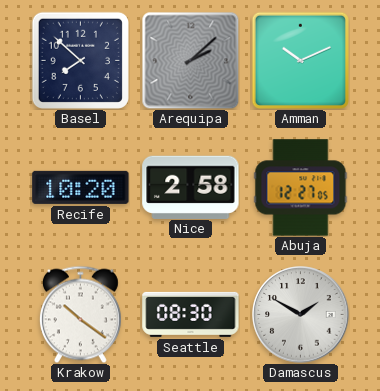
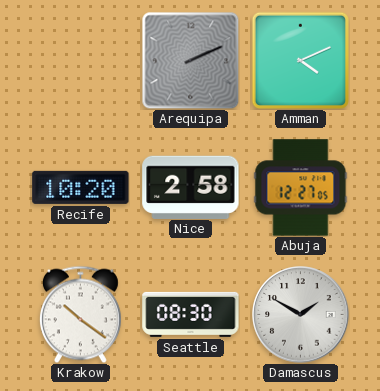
Basel: 7:52 -> none (80, 60)
Arequipa: 2:08 -> 2:11 (190, 60)
Amman: 10:11 -> 4:11 (300, 60)
